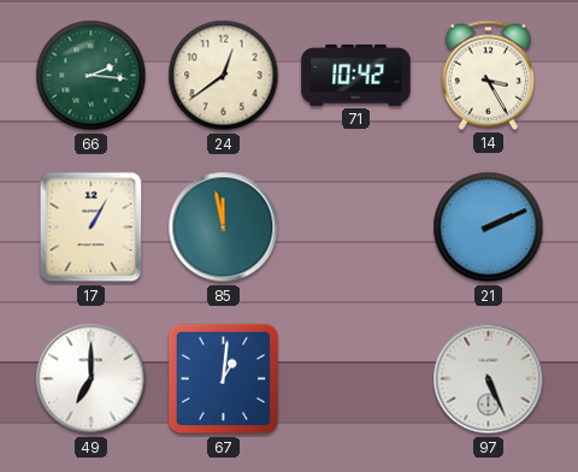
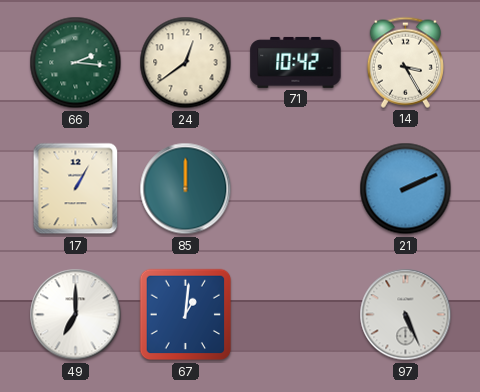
85: 11:58 -> 12:00 (186, 189)
